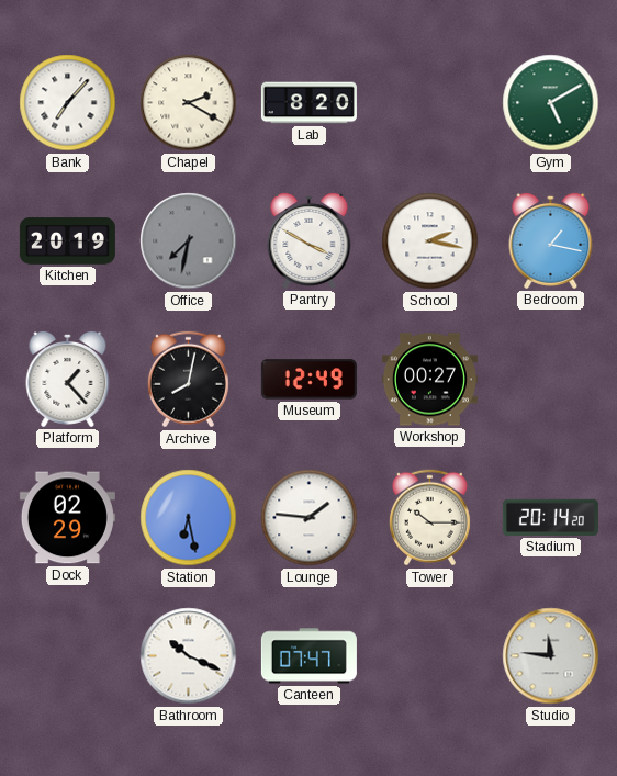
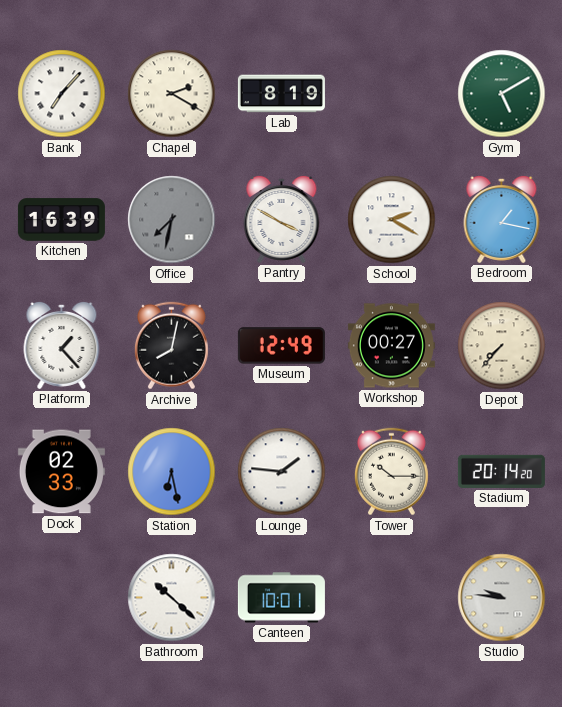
Lab: 8:20 -> 8:19 (281, 94)
Kitchen: 20:19 -> 16:39 (61, 220)
School: 2:17 -> 2:20 (392, 220)
Depot: none -> 7:37 (502, 346)
Dock: 02:29 -> 02:33 (61, 472)
Bathroom: 10:19 -> 10:22 (172, 598)
Canteen: 07:47 -> 10:01 (281, 598)
Studio: 11:46 -> 9:46 (502, 598)
